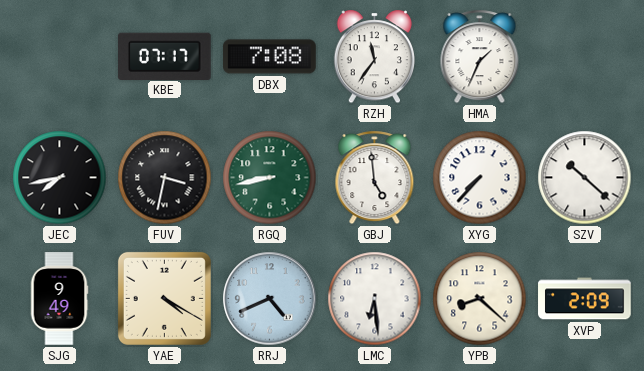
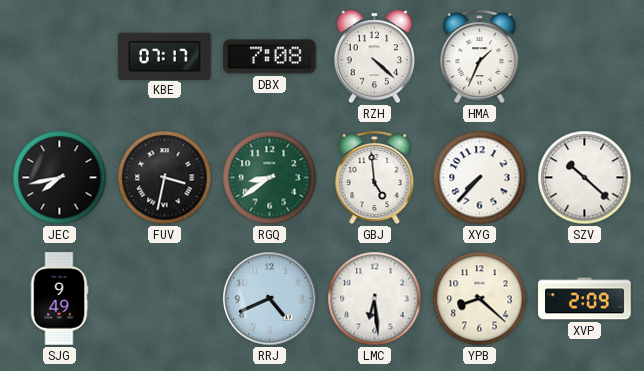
RZH: 11:36 -> 4:22 (374, 57)
RGQ: 8:43 -> 8:39 (270, 178)
YAE: 4:20 -> none (164, 298)
